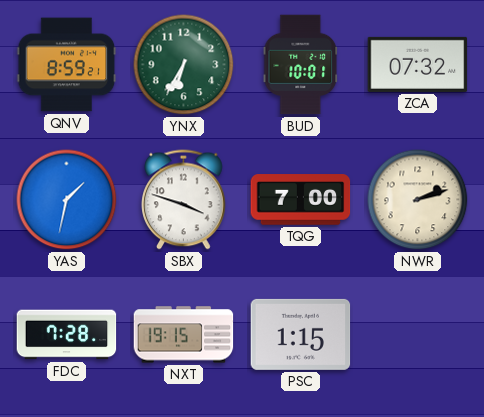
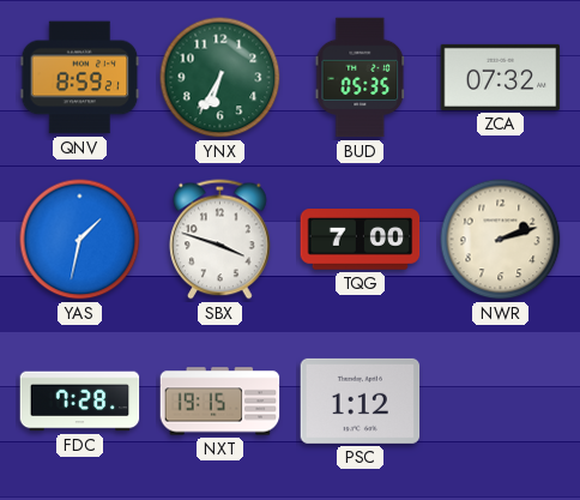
BUD: 10:01 -> 05:35 (361, 78)
PSC: 1:15 -> 1:12 (361, 400)
